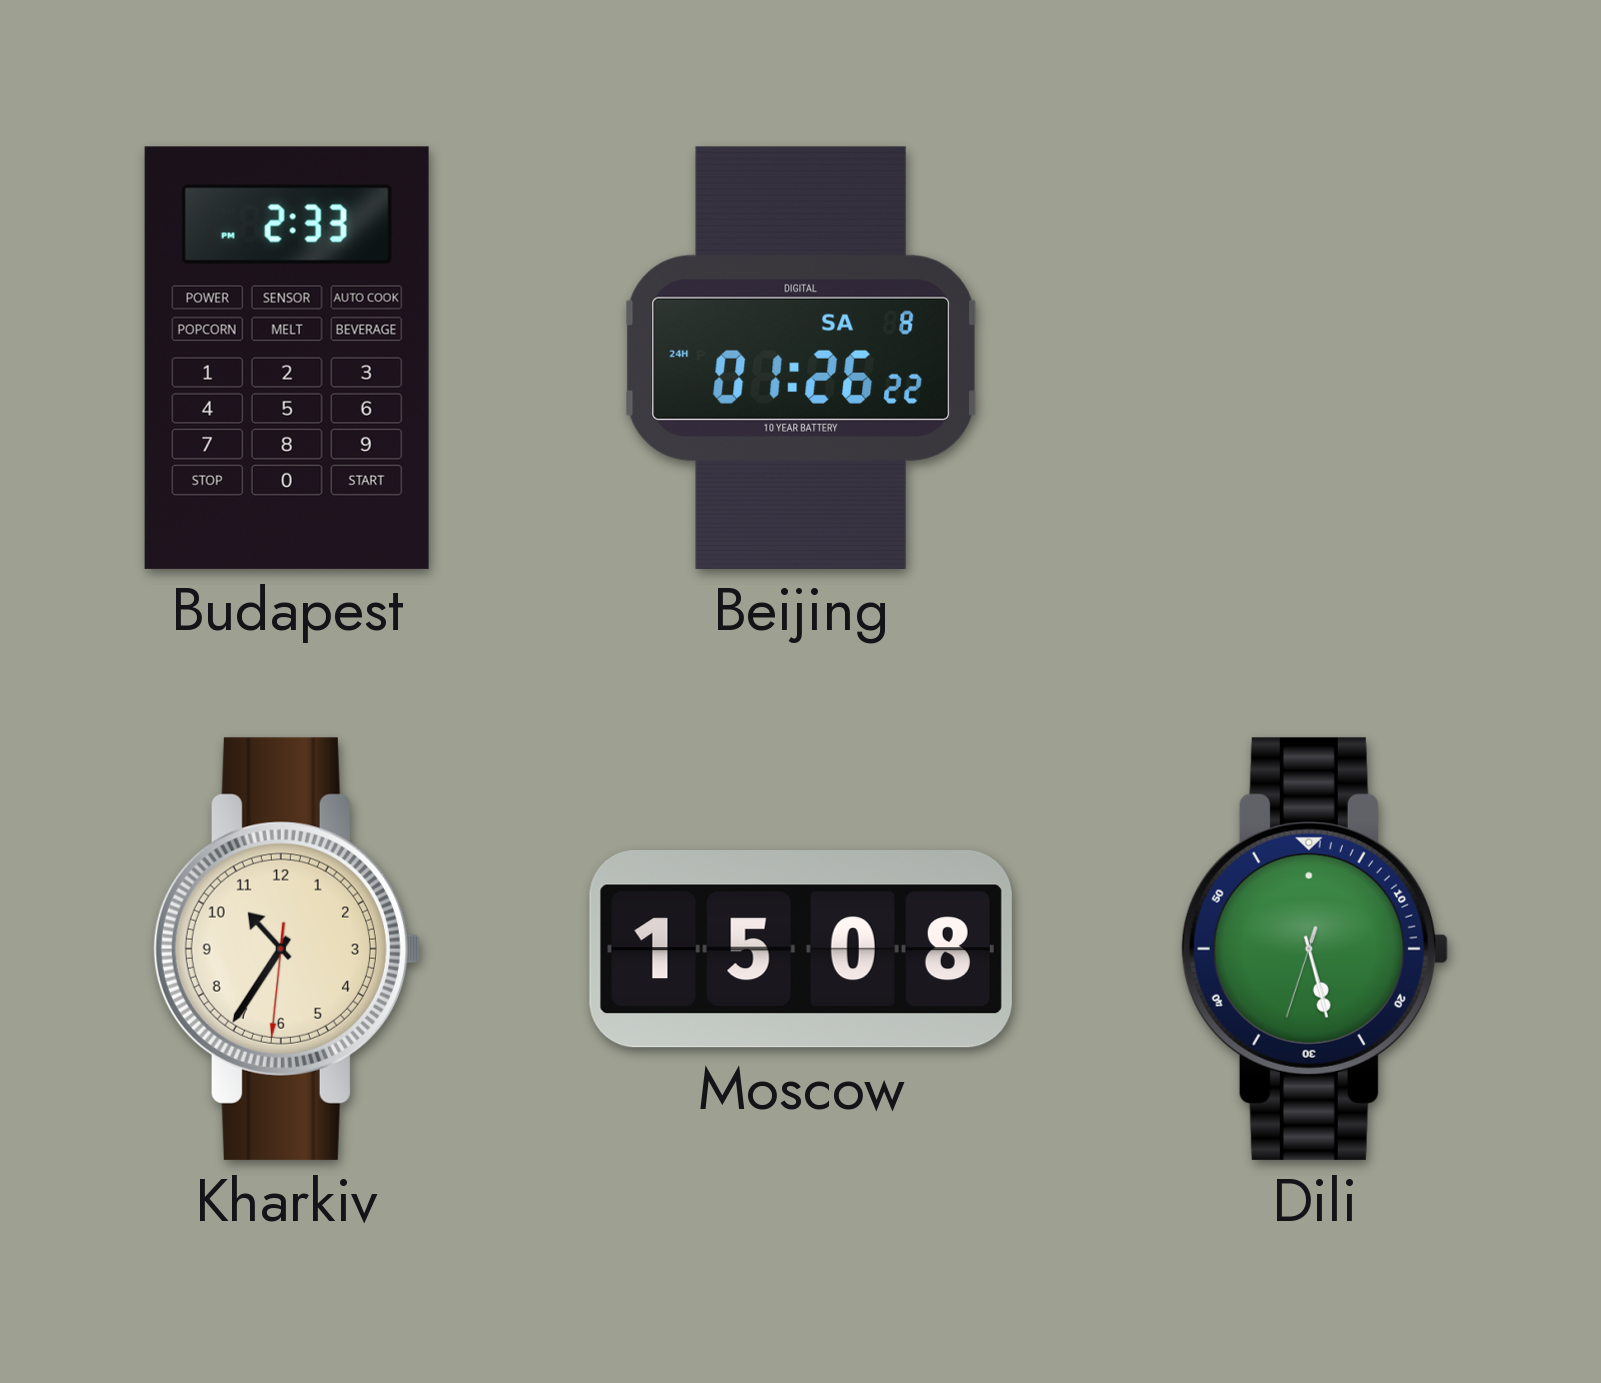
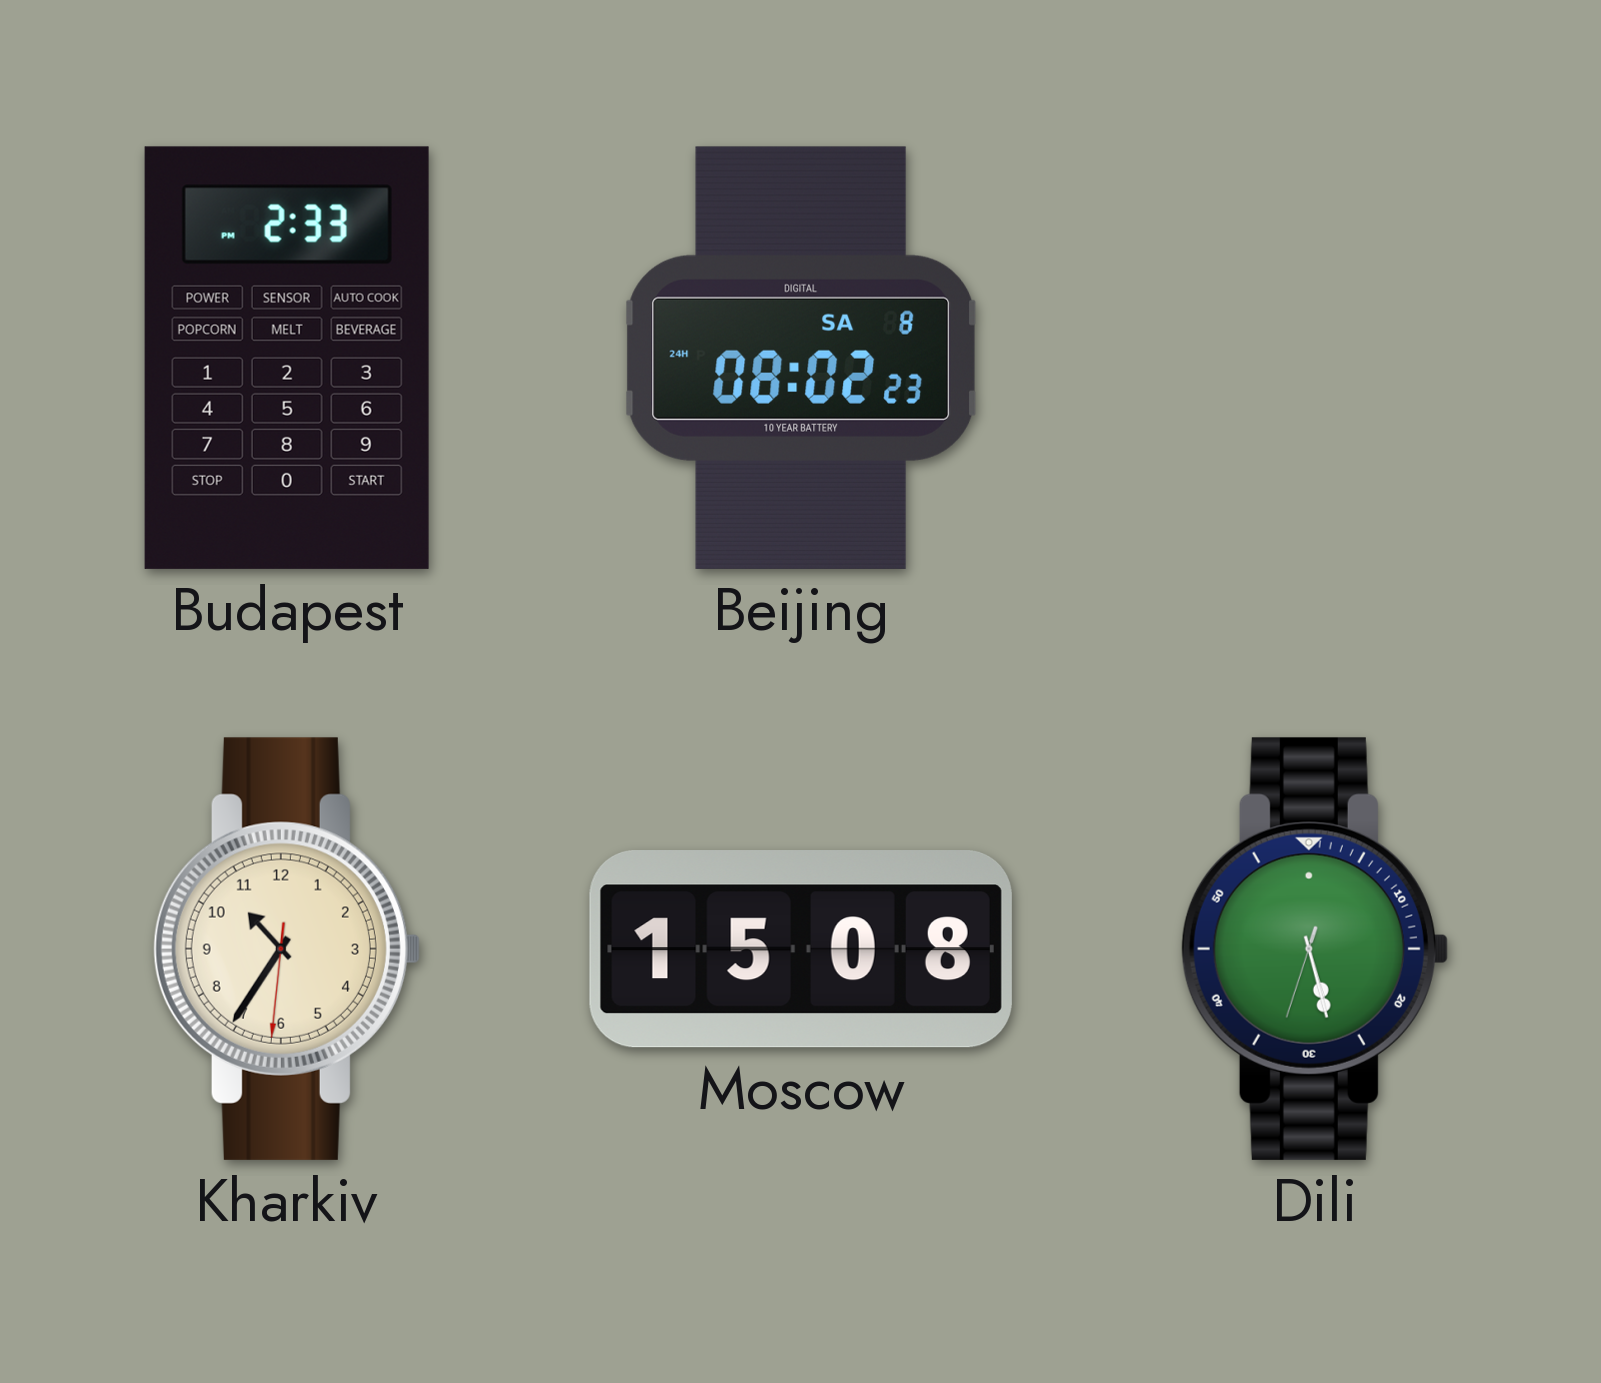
Beijing: 01:26 -> 08:02 (801, 358)
